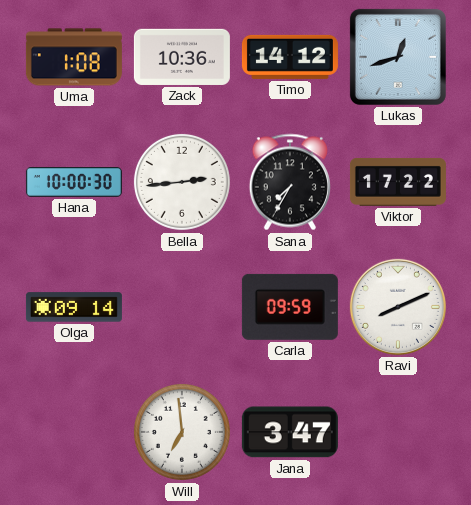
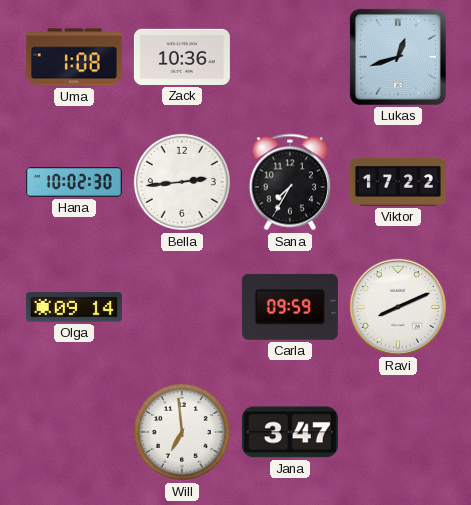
Timo: 14:12 -> none (290, 57)
Hana: 10:00 -> 10:02 (74, 183)
